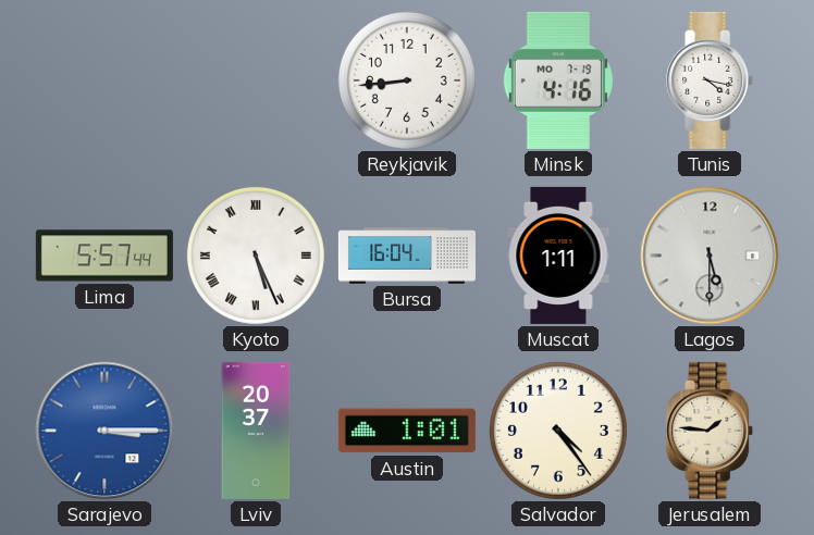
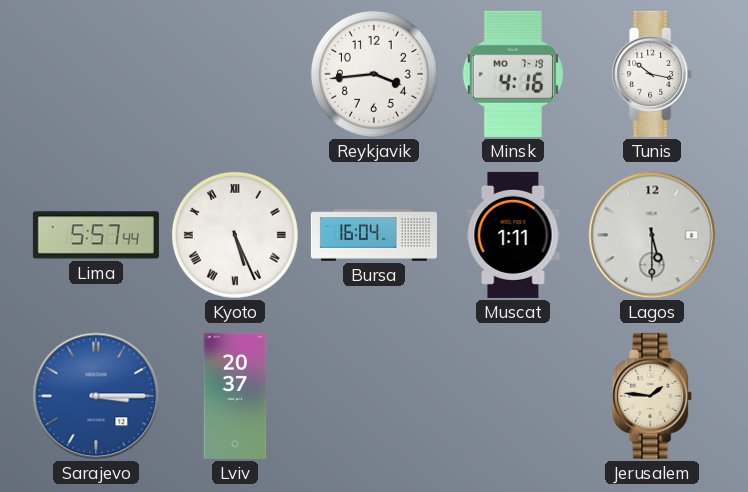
Reykjavik: 8:44 -> 3:44 (374, 74)
Tunis: 4:17 -> 10:17 (653, 74)
Austin: 1:01 -> none (407, 431)
Salvador: 4:24 -> none (558, 431)
